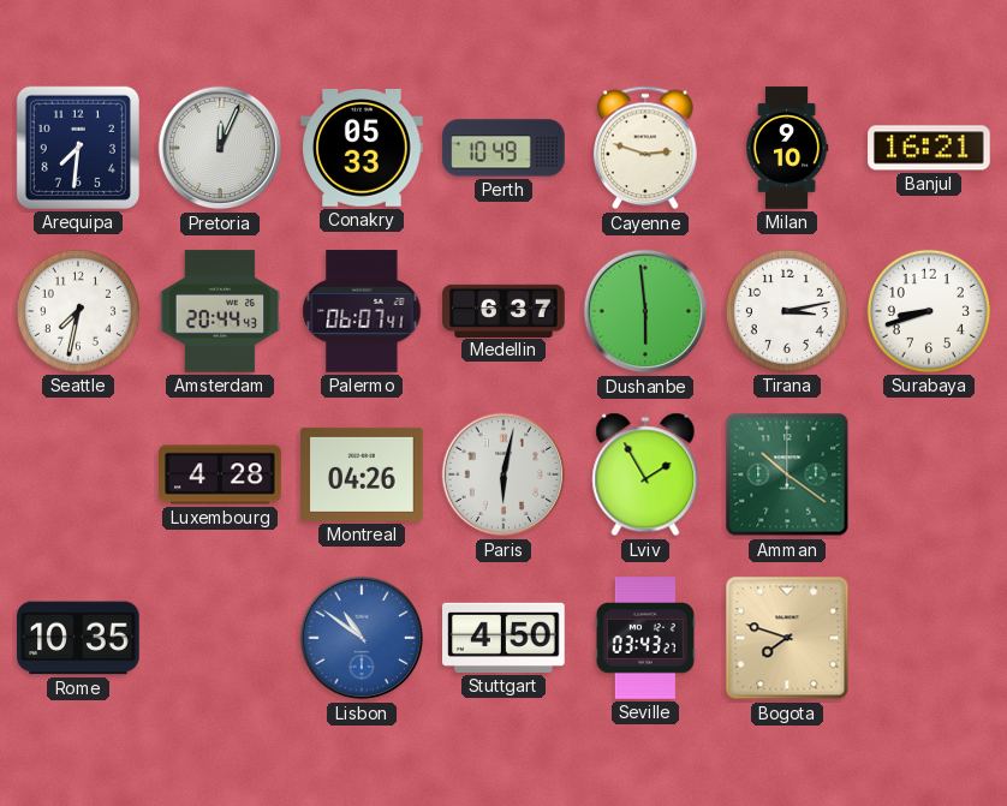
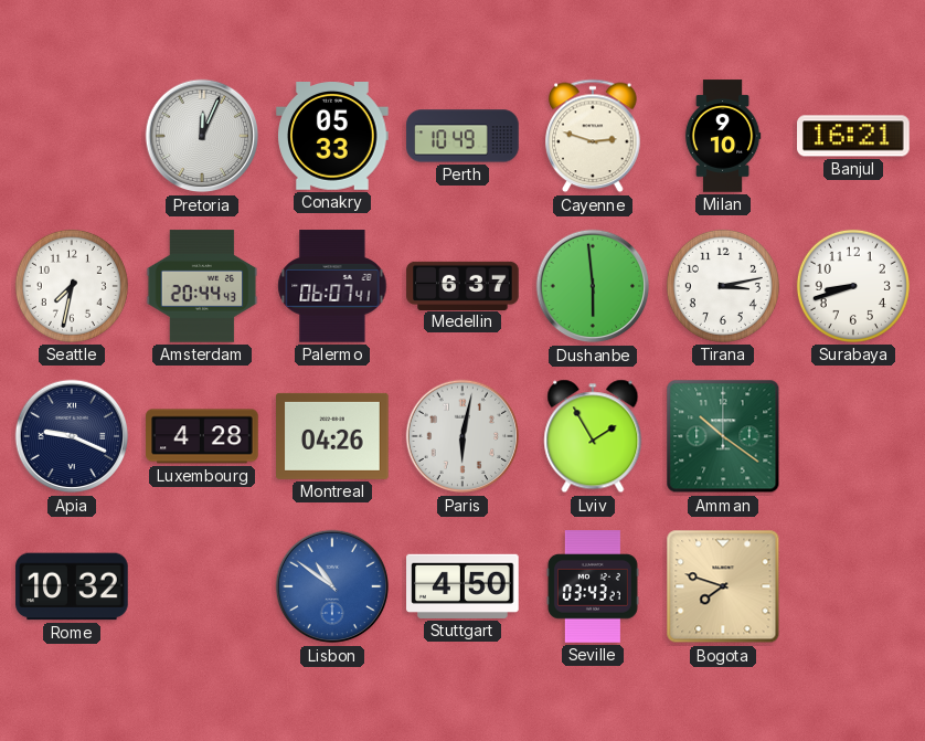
Arequipa: 7:31 -> none (78, 148)
Apia: none -> 9:19 (72, 436)
Rome: 10:35 -> 10:32 (72, 586)
